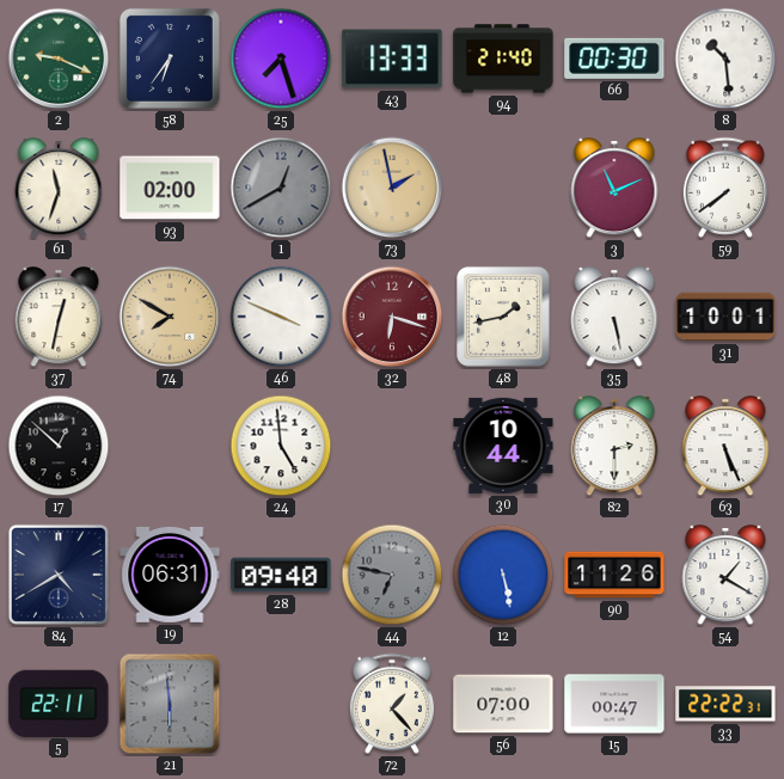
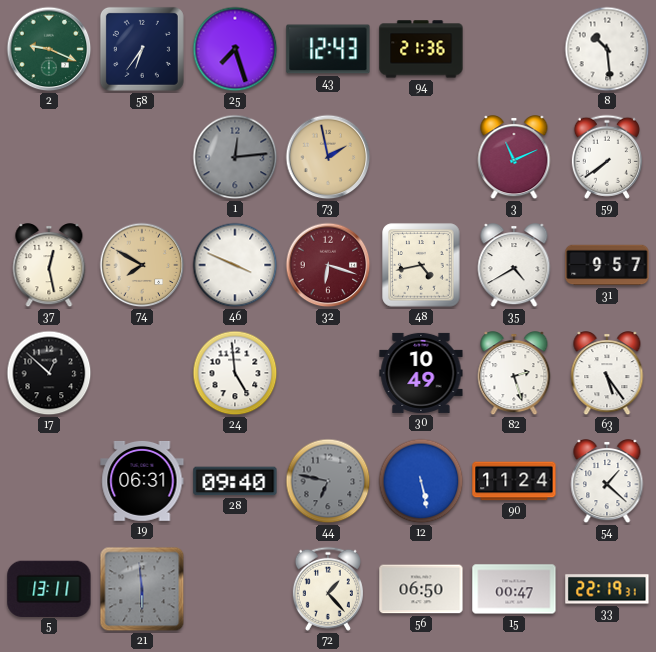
43: 13:33 -> 12:43 (328, 49)
94: 21:40 -> 21:36 (421, 49)
66: 00:30 -> none (614, 59)
61: 11:33 -> none (59, 189)
93: 02:00 -> none (170, 188)
1: 12:40 -> 12:14 (235, 157)
37: 12:32 -> 12:28 (49, 266)
48: 1:43 -> 4:43 (421, 265)
35: 5:28 -> 4:40 (514, 266)
31: 10:01 -> 9:57 (607, 265)
30: 10:44 -> 10:49 (421, 373)
82: 2:30 -> 2:27 (514, 374)
63: 5:26 -> 5:24 (607, 374)
84: 4:40 -> none (59, 575)
90: 11:26 -> 11:24 (514, 481)
54: 1:20 -> 1:22 (607, 482)
5: 22:11 -> 13:11 (49, 588)
56: 07:00 -> 06:50 (421, 589)
33: 22:22 -> 22:19 (607, 589)
